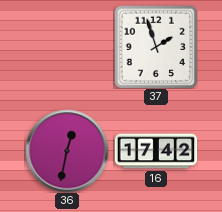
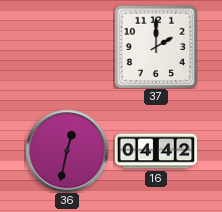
37: 1:57 -> 2:00 (156, 47)
16: 17:42 -> 04:42 (156, 151)
